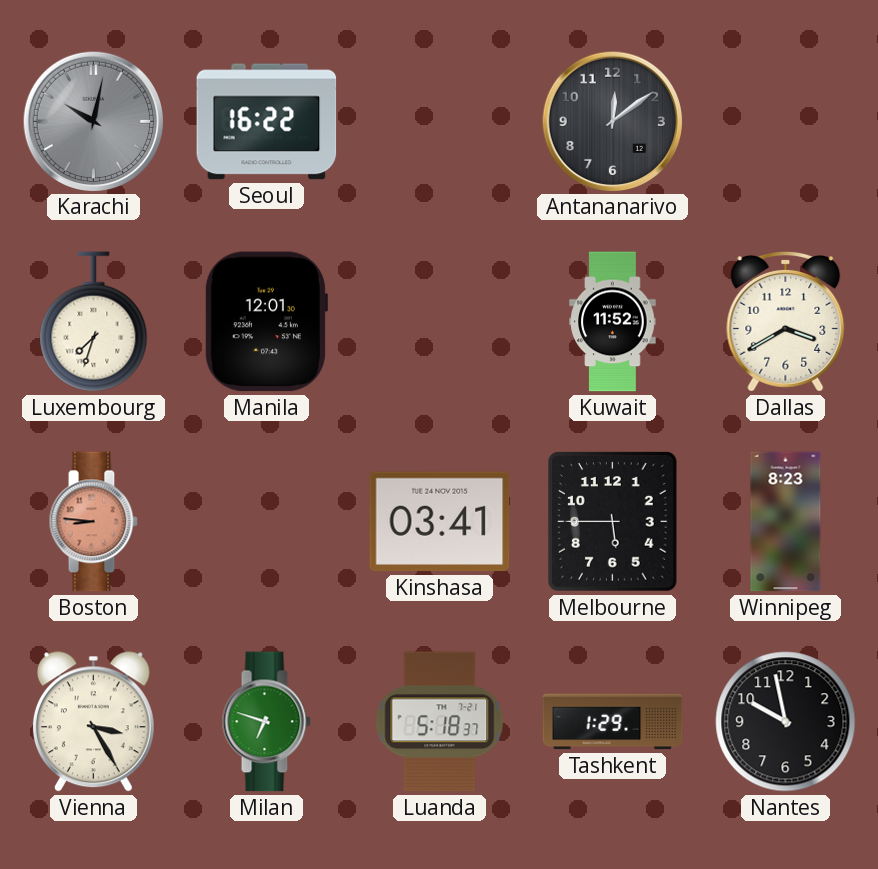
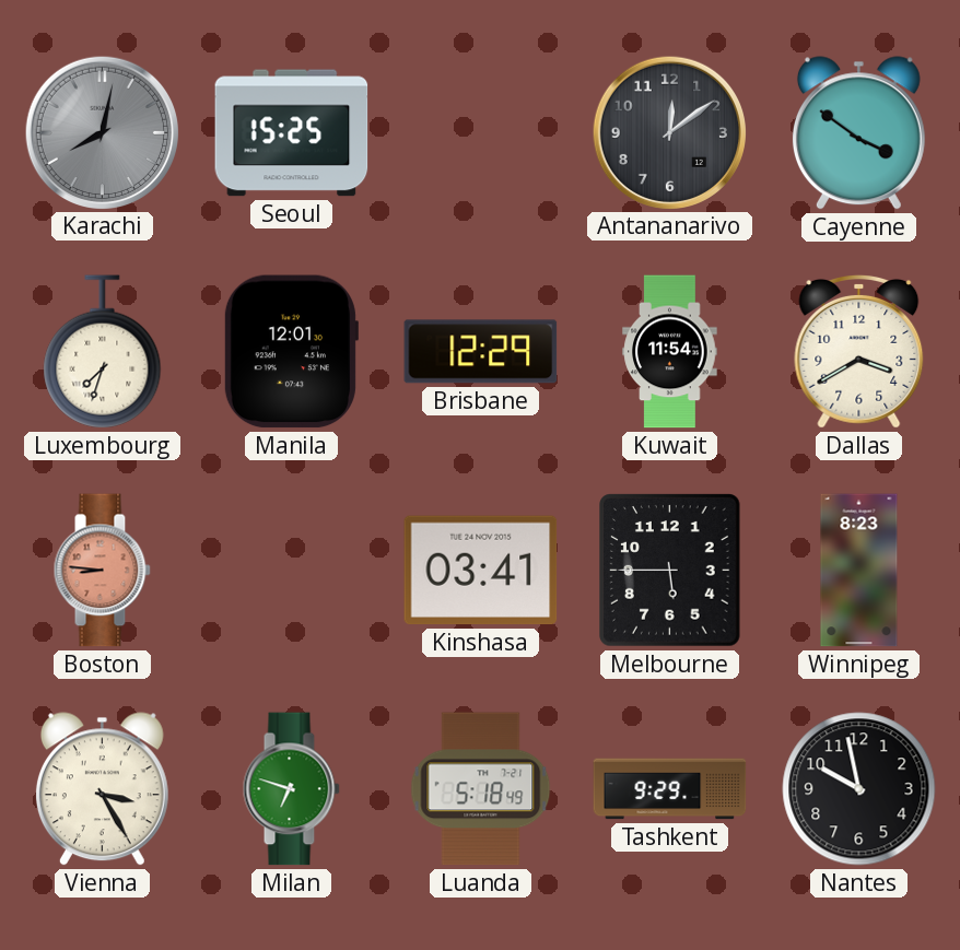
Karachi: 10:02 -> 8:02 (102, 132)
Seoul: 16:22 -> 15:25 (292, 133)
Cayenne: none -> 3:51 (858, 133)
Brisbane: none -> 12:29 (481, 352)
Kuwait: 11:52 -> 11:54 (670, 352)
Luanda: 5:18:37 -> 5:18:49 (481, 789)
Tashkent: 1:29 -> 9:29 (670, 789)
